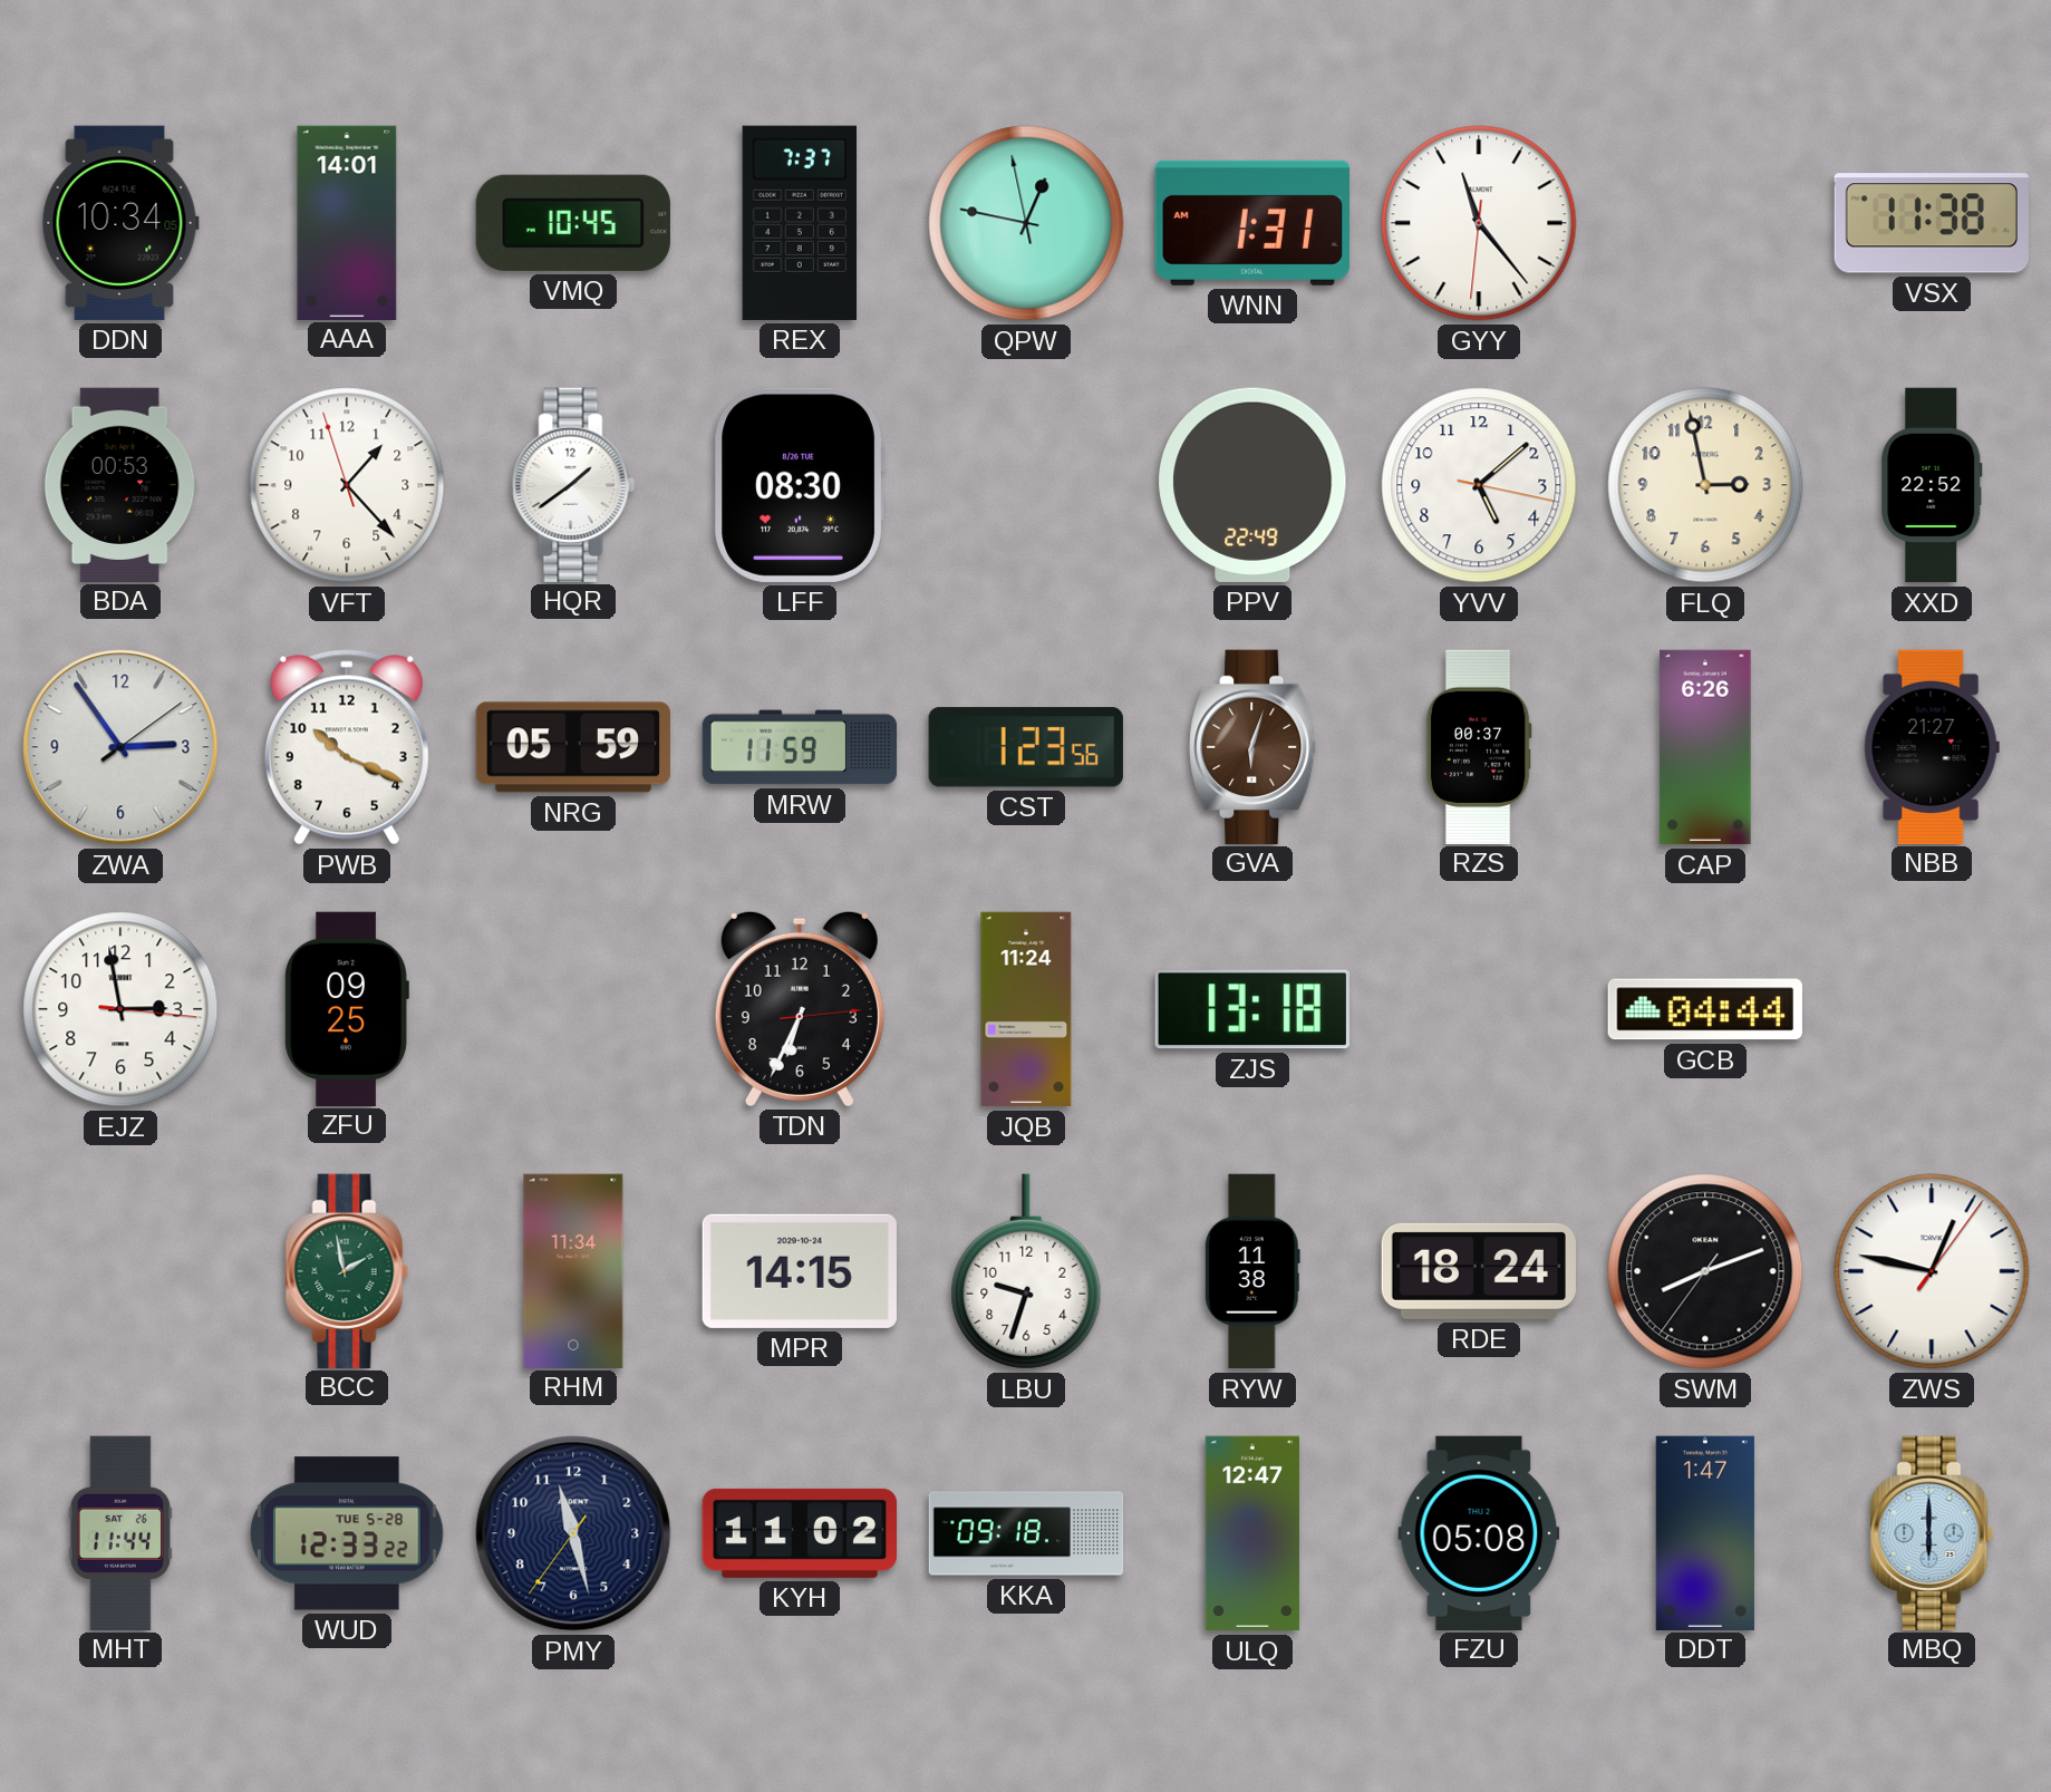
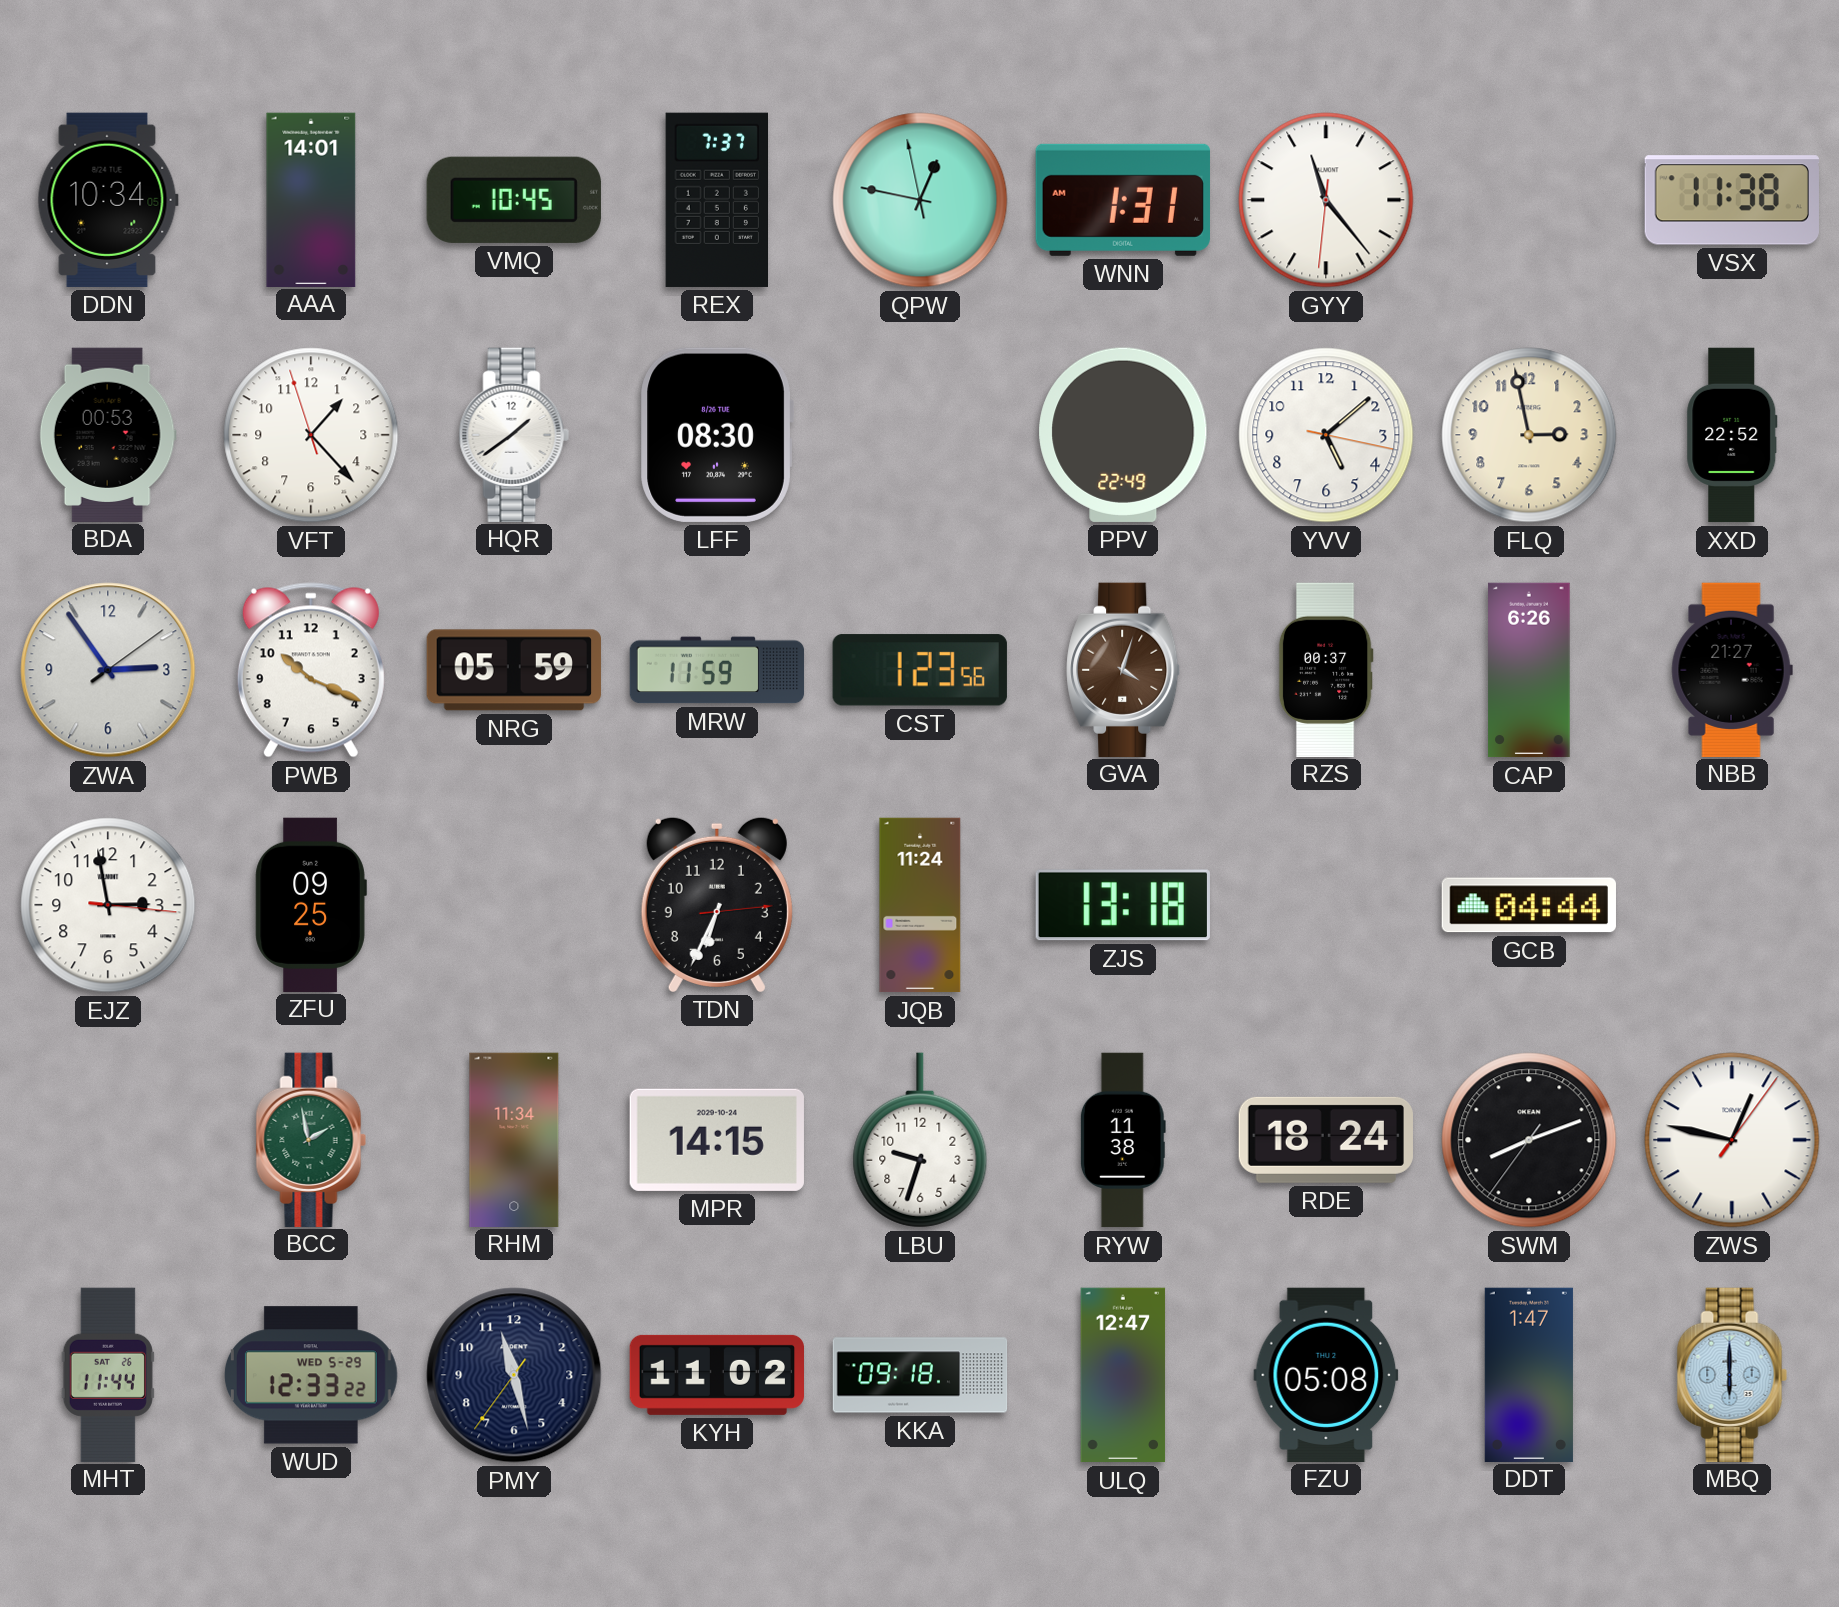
GVA: 6:03 -> 4:03 (1124, 669)
WUD date: TUE 5-28 -> WED 5-29 (311, 1375)
